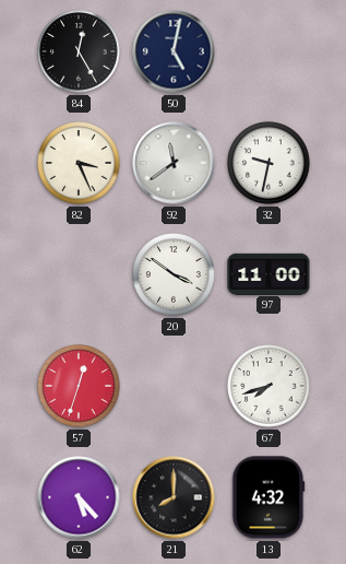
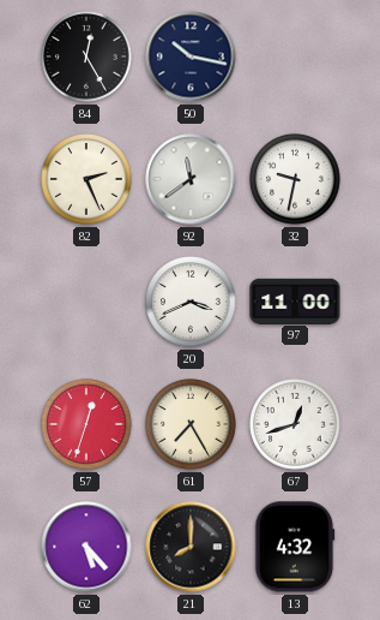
50: 5:02 -> 10:17 (191, 56)
82: 3:26 -> 2:26 (86, 179)
20: 3:51 -> 3:41 (191, 302)
61: none -> 7:25 (191, 424)
67: 7:42 -> 12:42 (295, 424)
